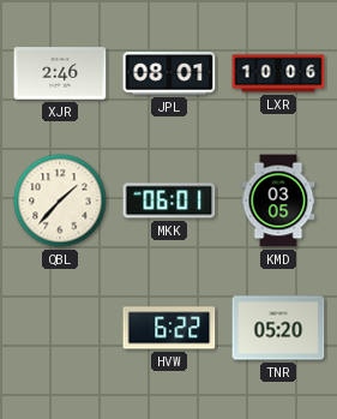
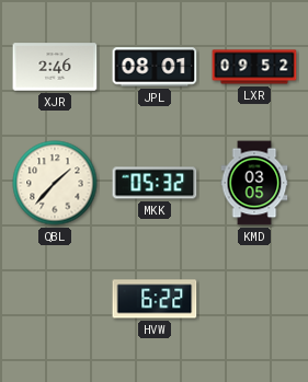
LXR: 10:06 -> 09:52 (254, 67)
MKK: 06:01 -> 05:32 (155, 183)
TNR: 05:20 -> none (278, 328)
